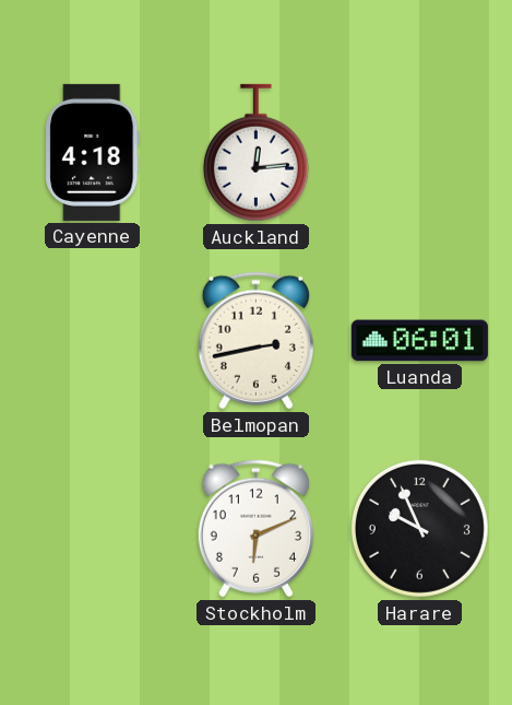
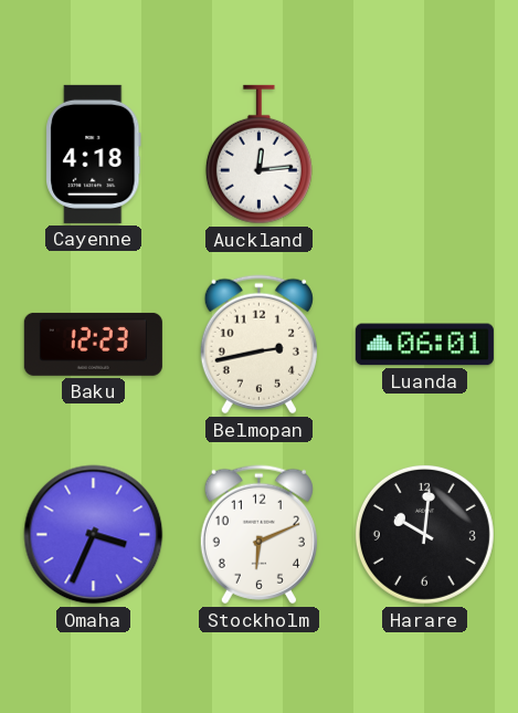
Baku: none -> 12:23 (93, 344)
Omaha: none -> 3:34 (94, 535)
Harare: 9:56 -> 10:01 (424, 534)
